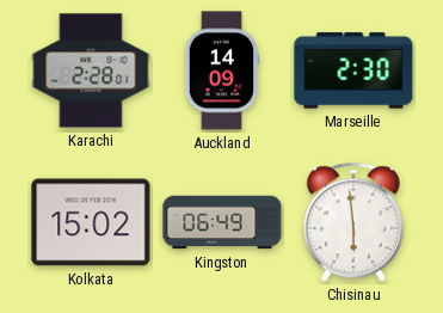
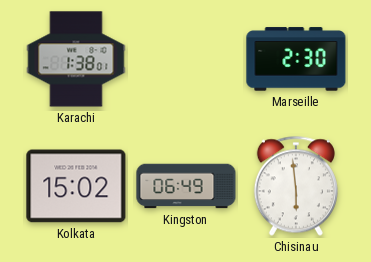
Karachi: 2:28 -> 1:38 (76, 59)
Auckland: 14:09 -> none (222, 70)
